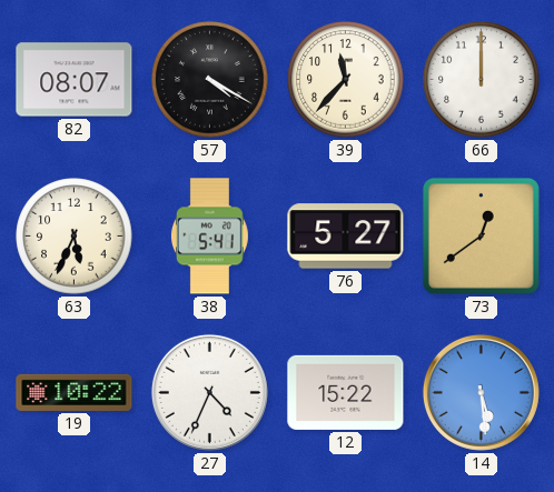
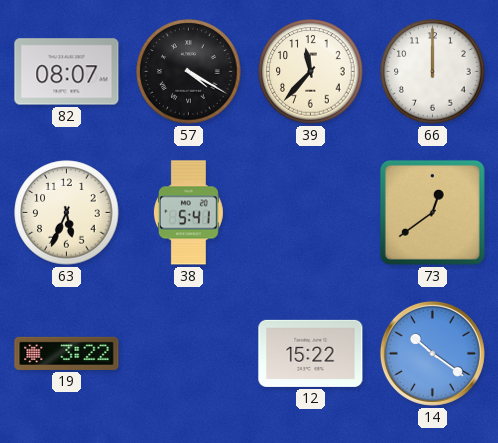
76: 5:27 -> none (346, 237)
19: 10:22 -> 3:22 (67, 353)
27: 4:34 -> none (209, 392)
14: 5:29 -> 10:21 (432, 353)
